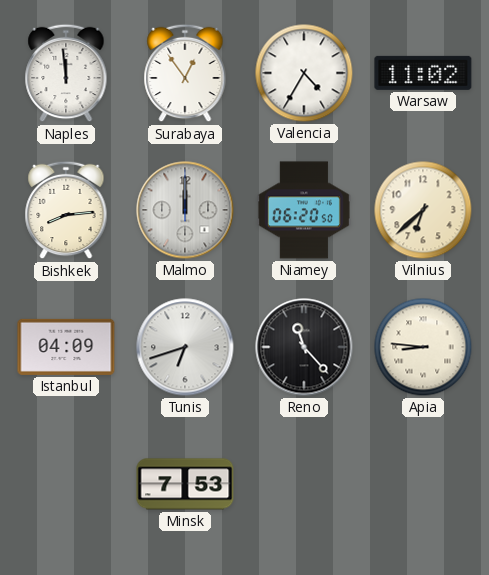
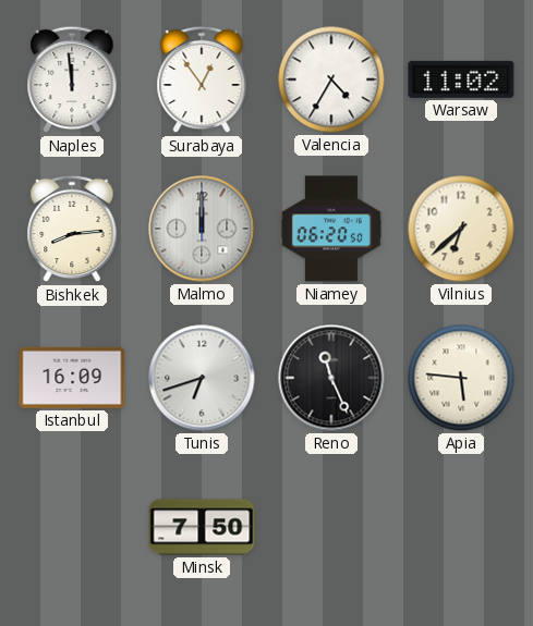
Istanbul: 04:09 -> 16:09 (72, 378)
Reno: 11:23 -> 11:26 (331, 378)
Apia: 8:46 -> 5:46 (461, 378)
Minsk: 7:53 -> 7:50 (202, 527)
